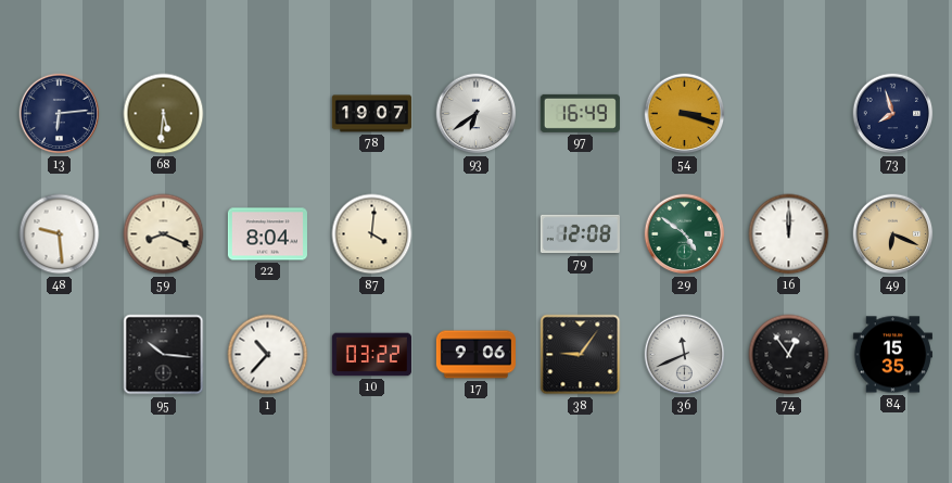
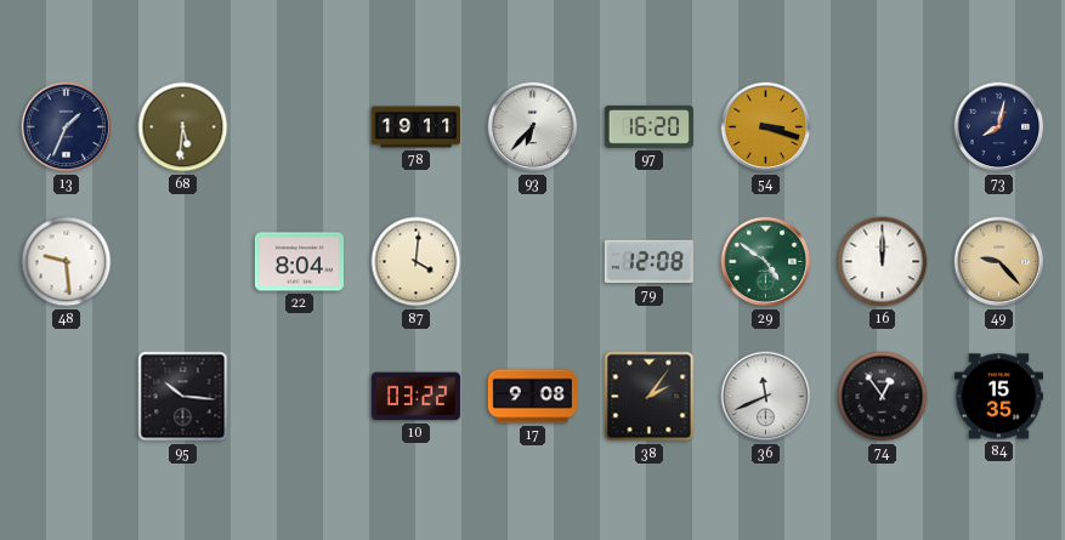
13: 6:14 -> 1:34 (67, 127)
78: 19:07 -> 19:11 (415, 127)
93: 6:39 -> 6:37 (533, 127)
97: 16:49 -> 16:20 (648, 126)
73: 7:57 -> 8:02 (999, 127)
59: 8:19 -> none (164, 234)
49: 6:19 -> 9:23 (999, 262)
1: 10:37 -> none (268, 355)
17: 9:06 -> 9:08 (532, 397)
38: 9:06 -> 2:06 (650, 397)
